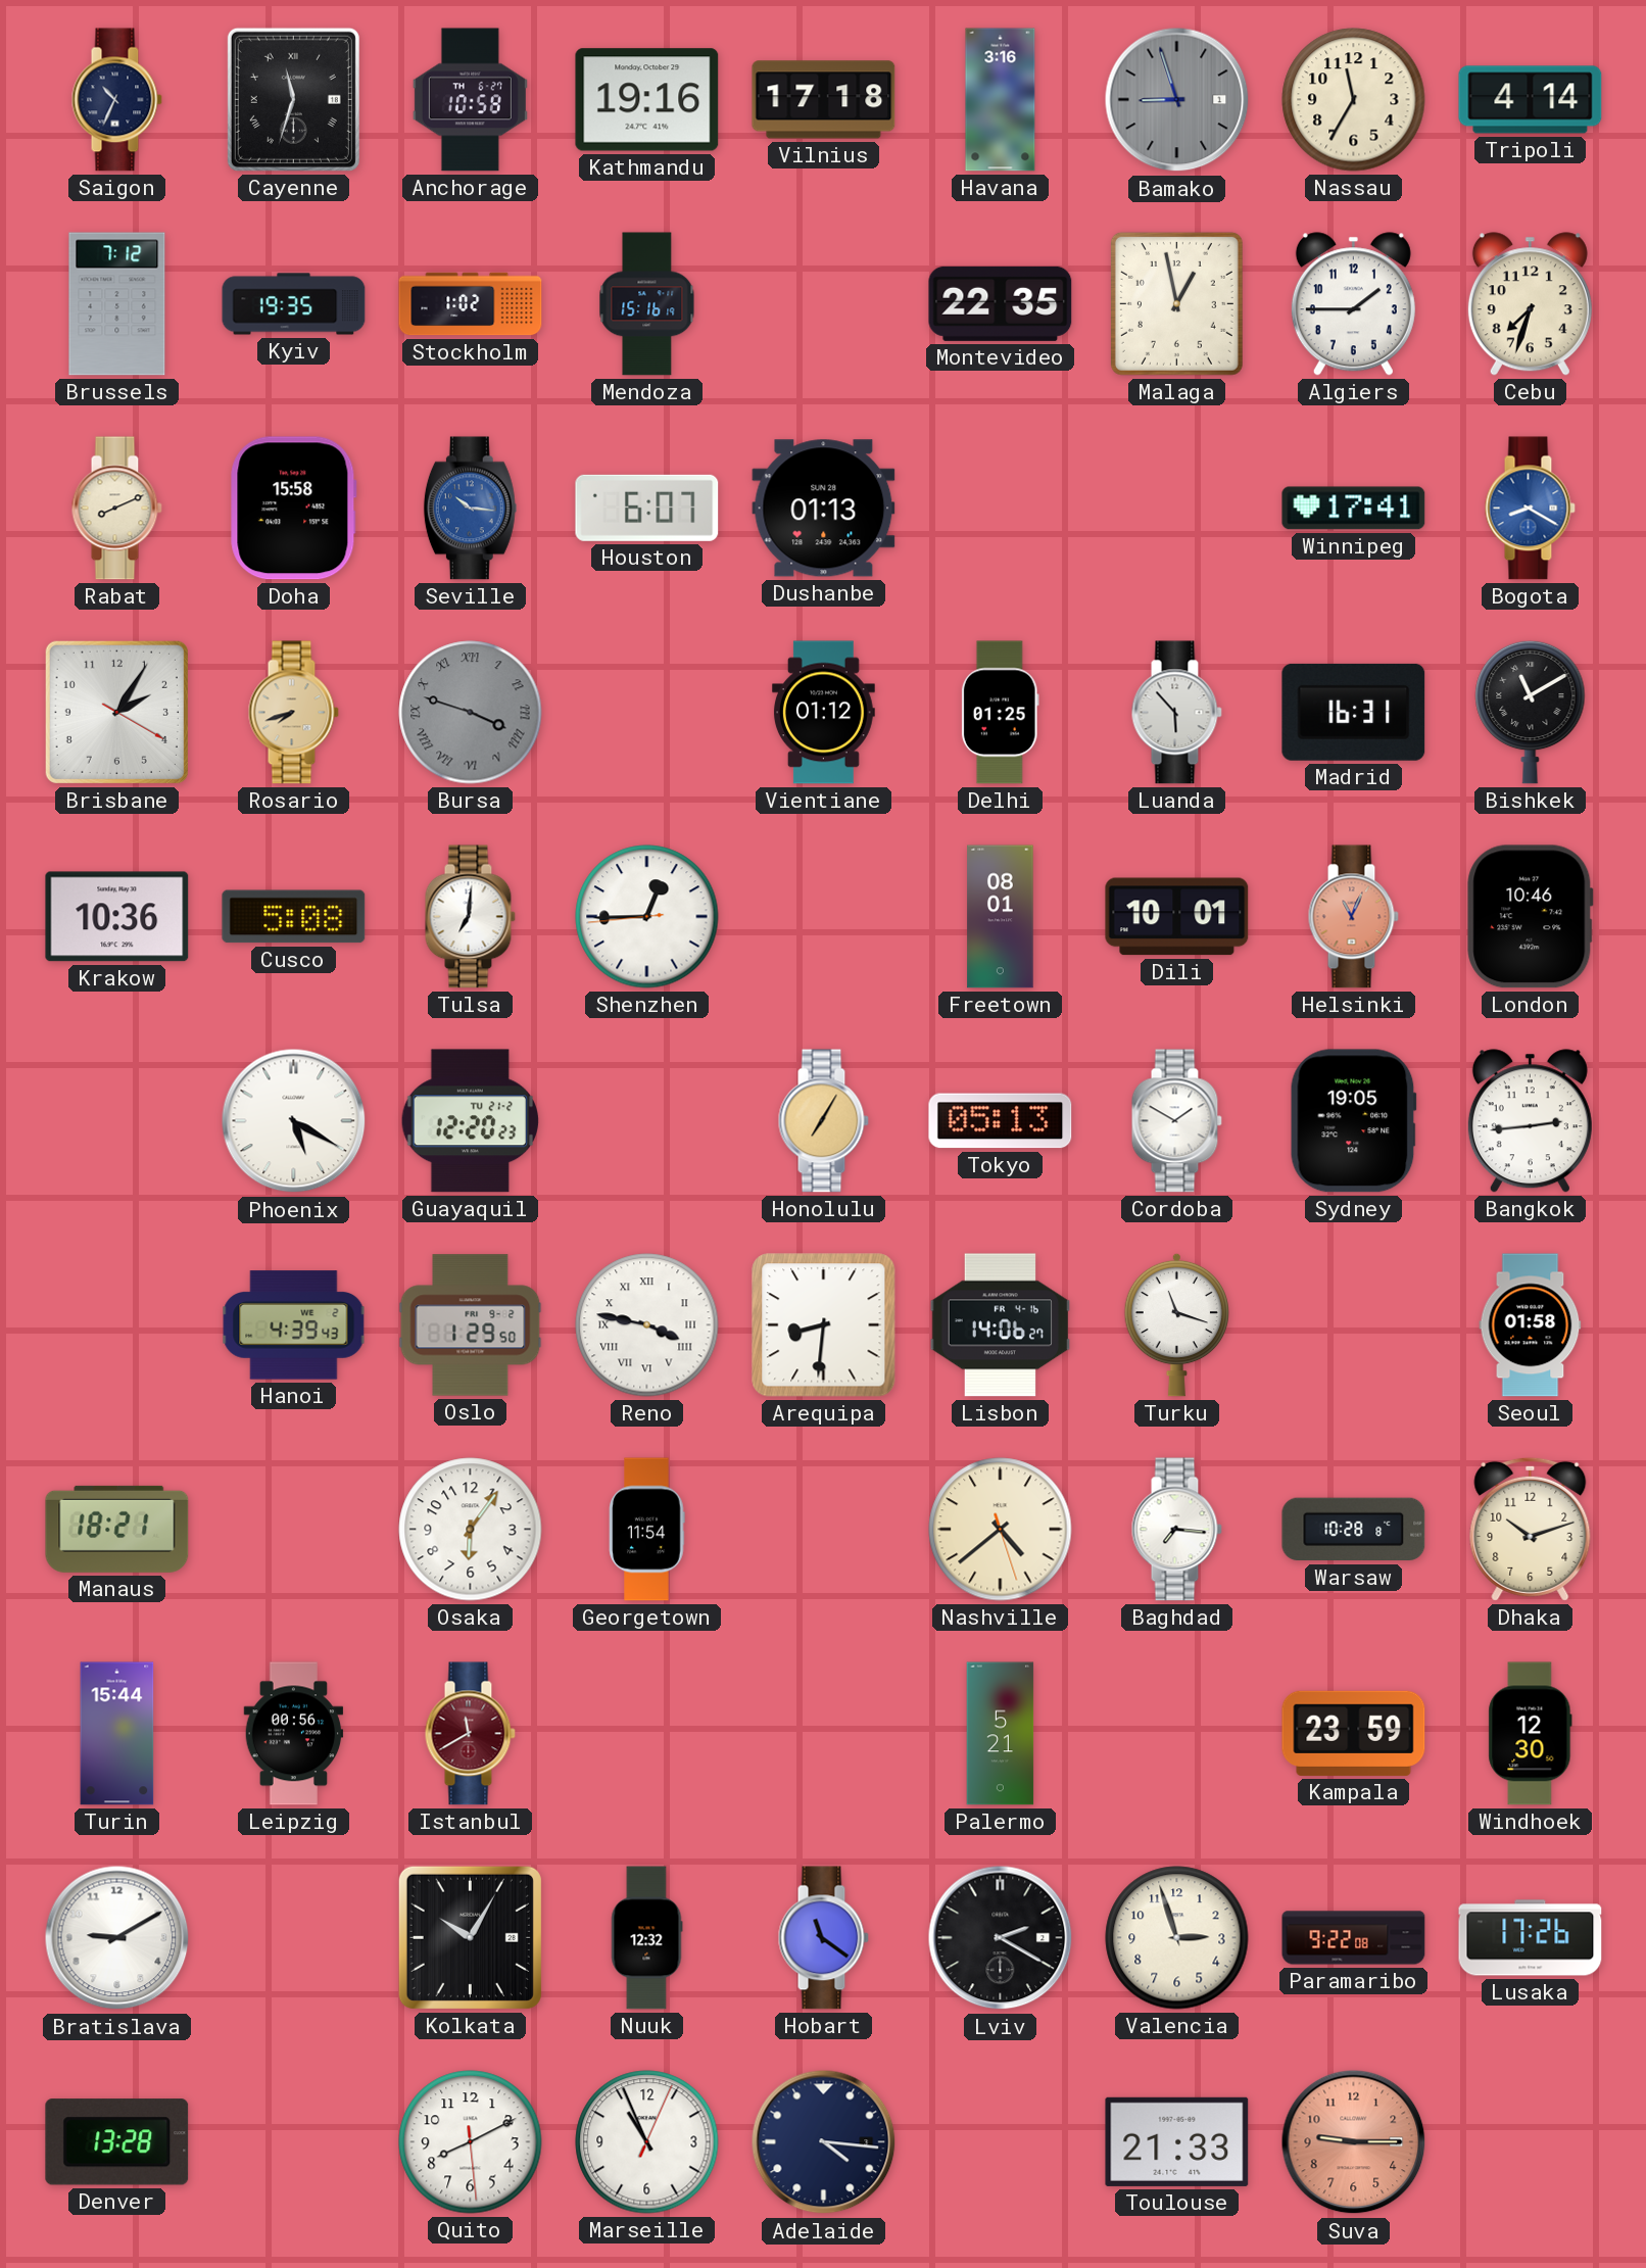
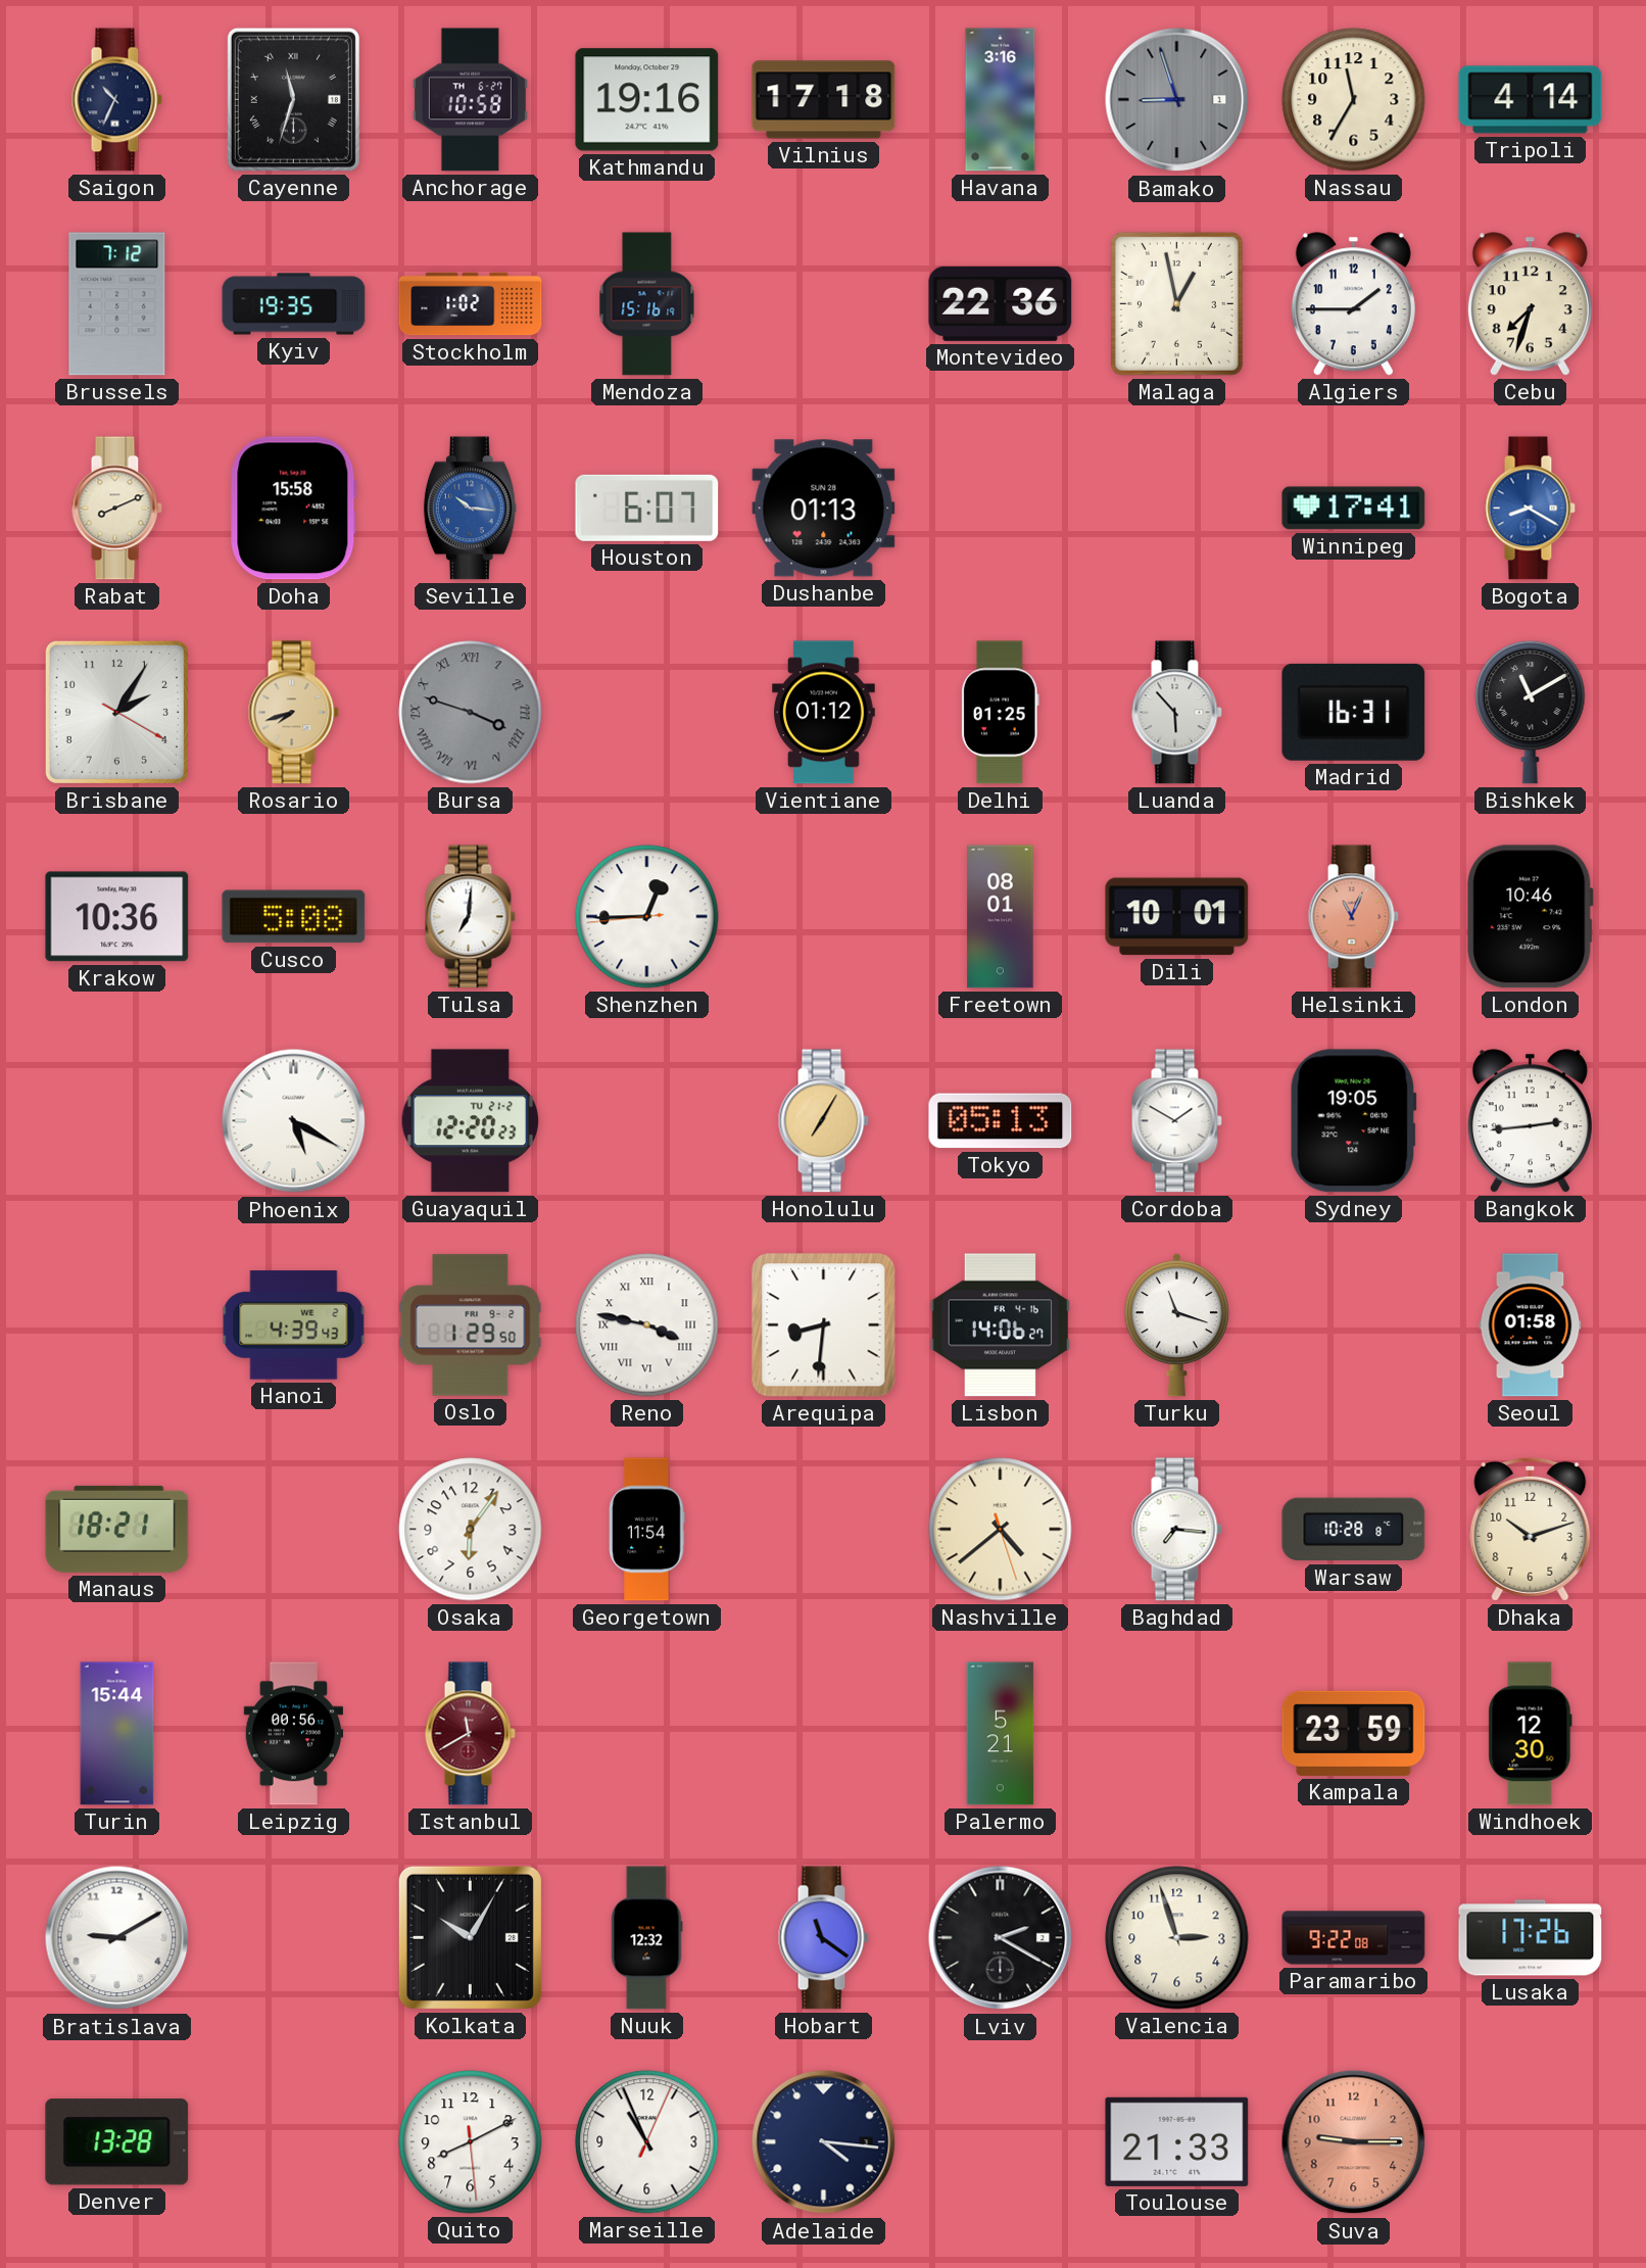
Montevideo: 22:35 -> 22:36 (1001, 303)
